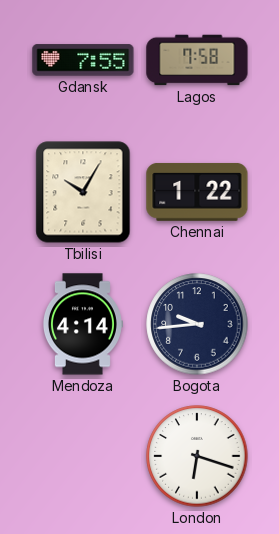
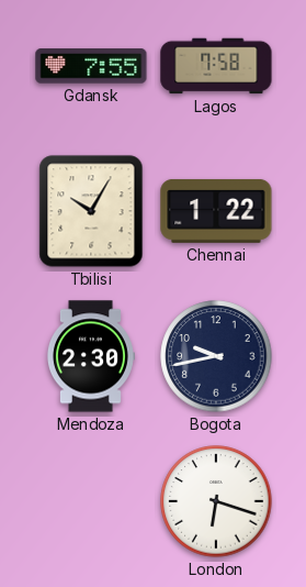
Mendoza: 4:14 -> 2:30 (90, 356)
Bogota: 9:44 -> 9:43 (216, 356)
